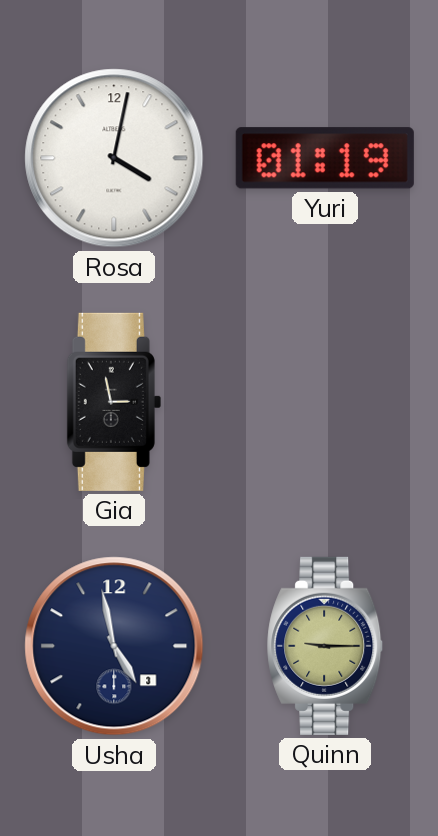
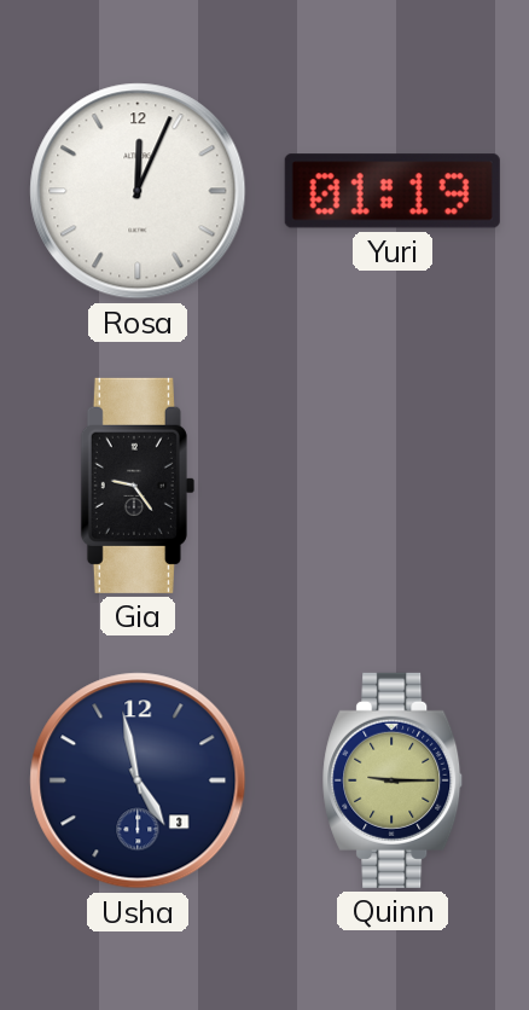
Rosa: 4:02 -> 12:04 (138, 191)
Gia: 2:58 -> 9:24 (138, 486)
